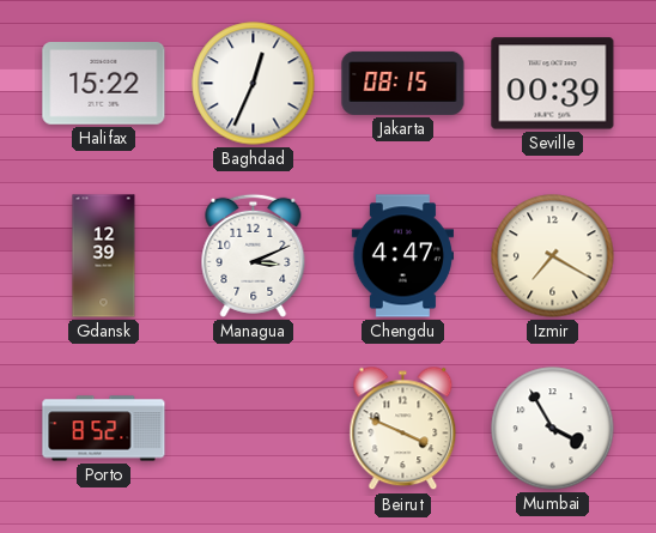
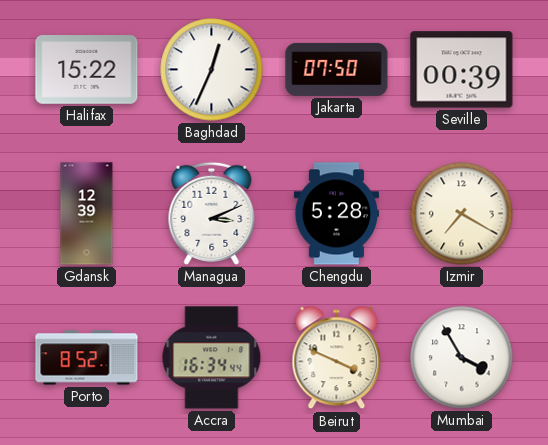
Jakarta: 08:15 -> 07:50 (337, 69)
Chengdu: 4:47 -> 5:28 (336, 214)
Accra: none -> 16:34 (212, 358)
